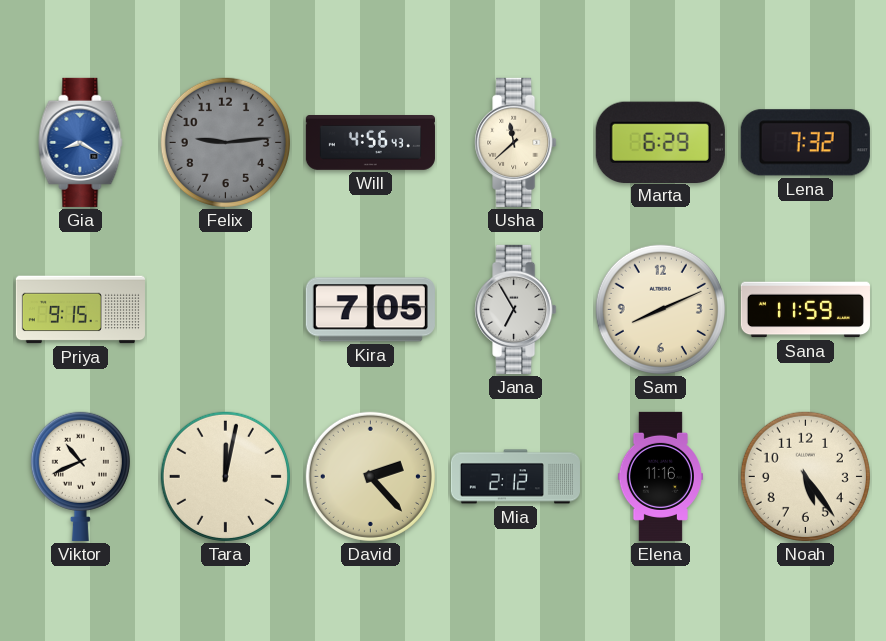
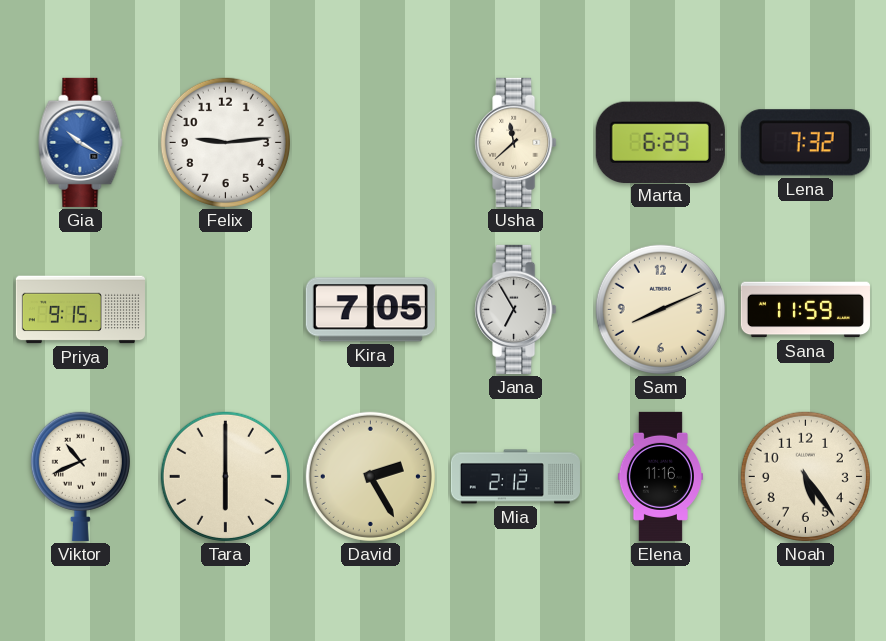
Gia: 8:20 -> 10:20 (81, 142)
Felix dial: grey -> white (225, 142)
Will: 4:56 -> none (370, 143)
Tara: 12:02 -> 6:00 (225, 476)
David: 2:23 -> 2:25 (370, 476)
